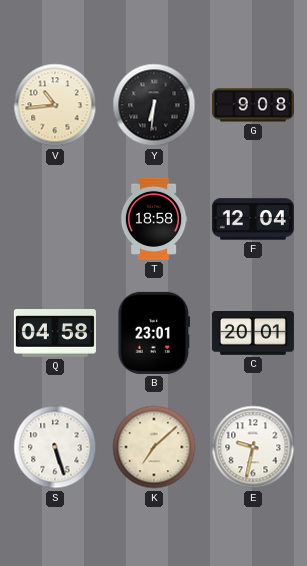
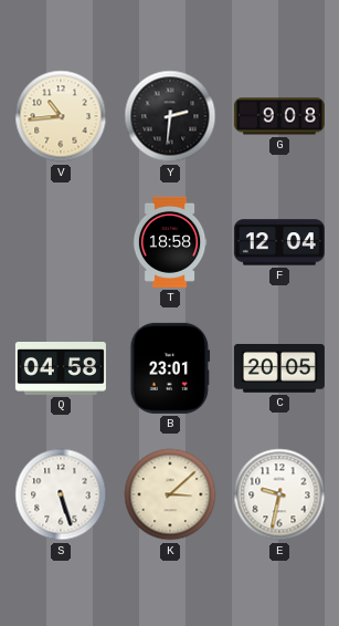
Y: 6:31 -> 2:31 (170, 116)
C: 20:01 -> 20:05 (279, 369)
K: 7:08 -> 3:08 (170, 494)
